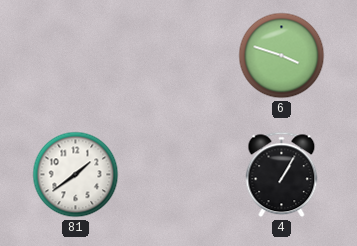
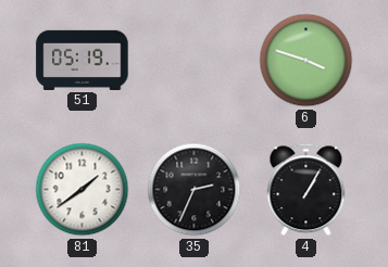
51: none -> 05:19 (83, 60)
35: none -> 2:34 (195, 190)
